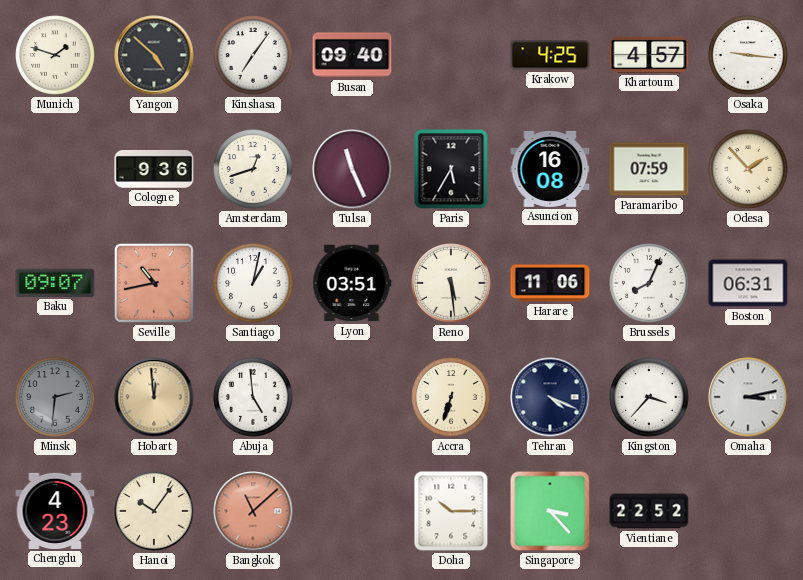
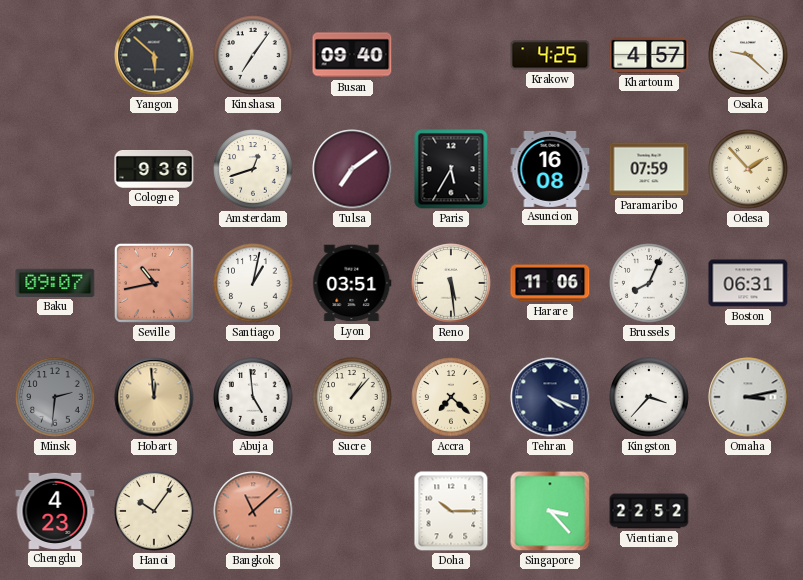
Munich: 1:48 -> none (55, 55)
Yangon: 4:52 -> 5:52 (154, 55)
Osaka: 9:16 -> 9:22 (748, 55)
Tulsa: 11:26 -> 7:09 (352, 169)
Sucre: none -> 1:07 (352, 397)
Accra: 6:33 -> 7:22 (451, 397)
